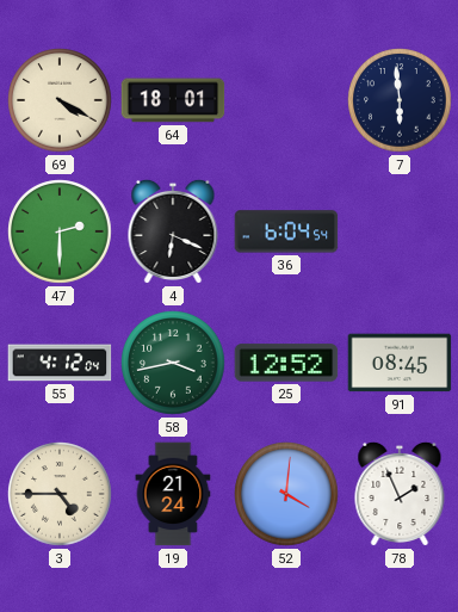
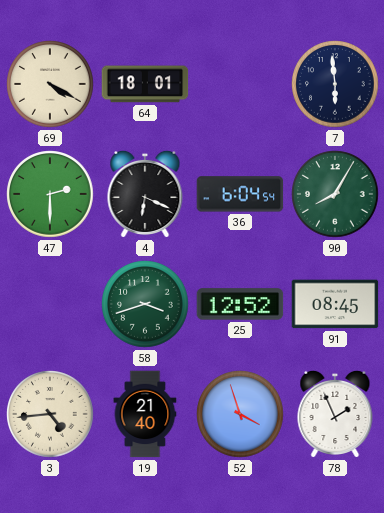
90: none -> 8:05 (335, 194)
55: 4:12 -> none (60, 363)
58: 3:43 -> 3:42 (145, 304)
3: 4:45 -> 4:44 (50, 414)
19: 21:24 -> 21:40 (145, 414)
52: 4:01 -> 3:57 (240, 414)
